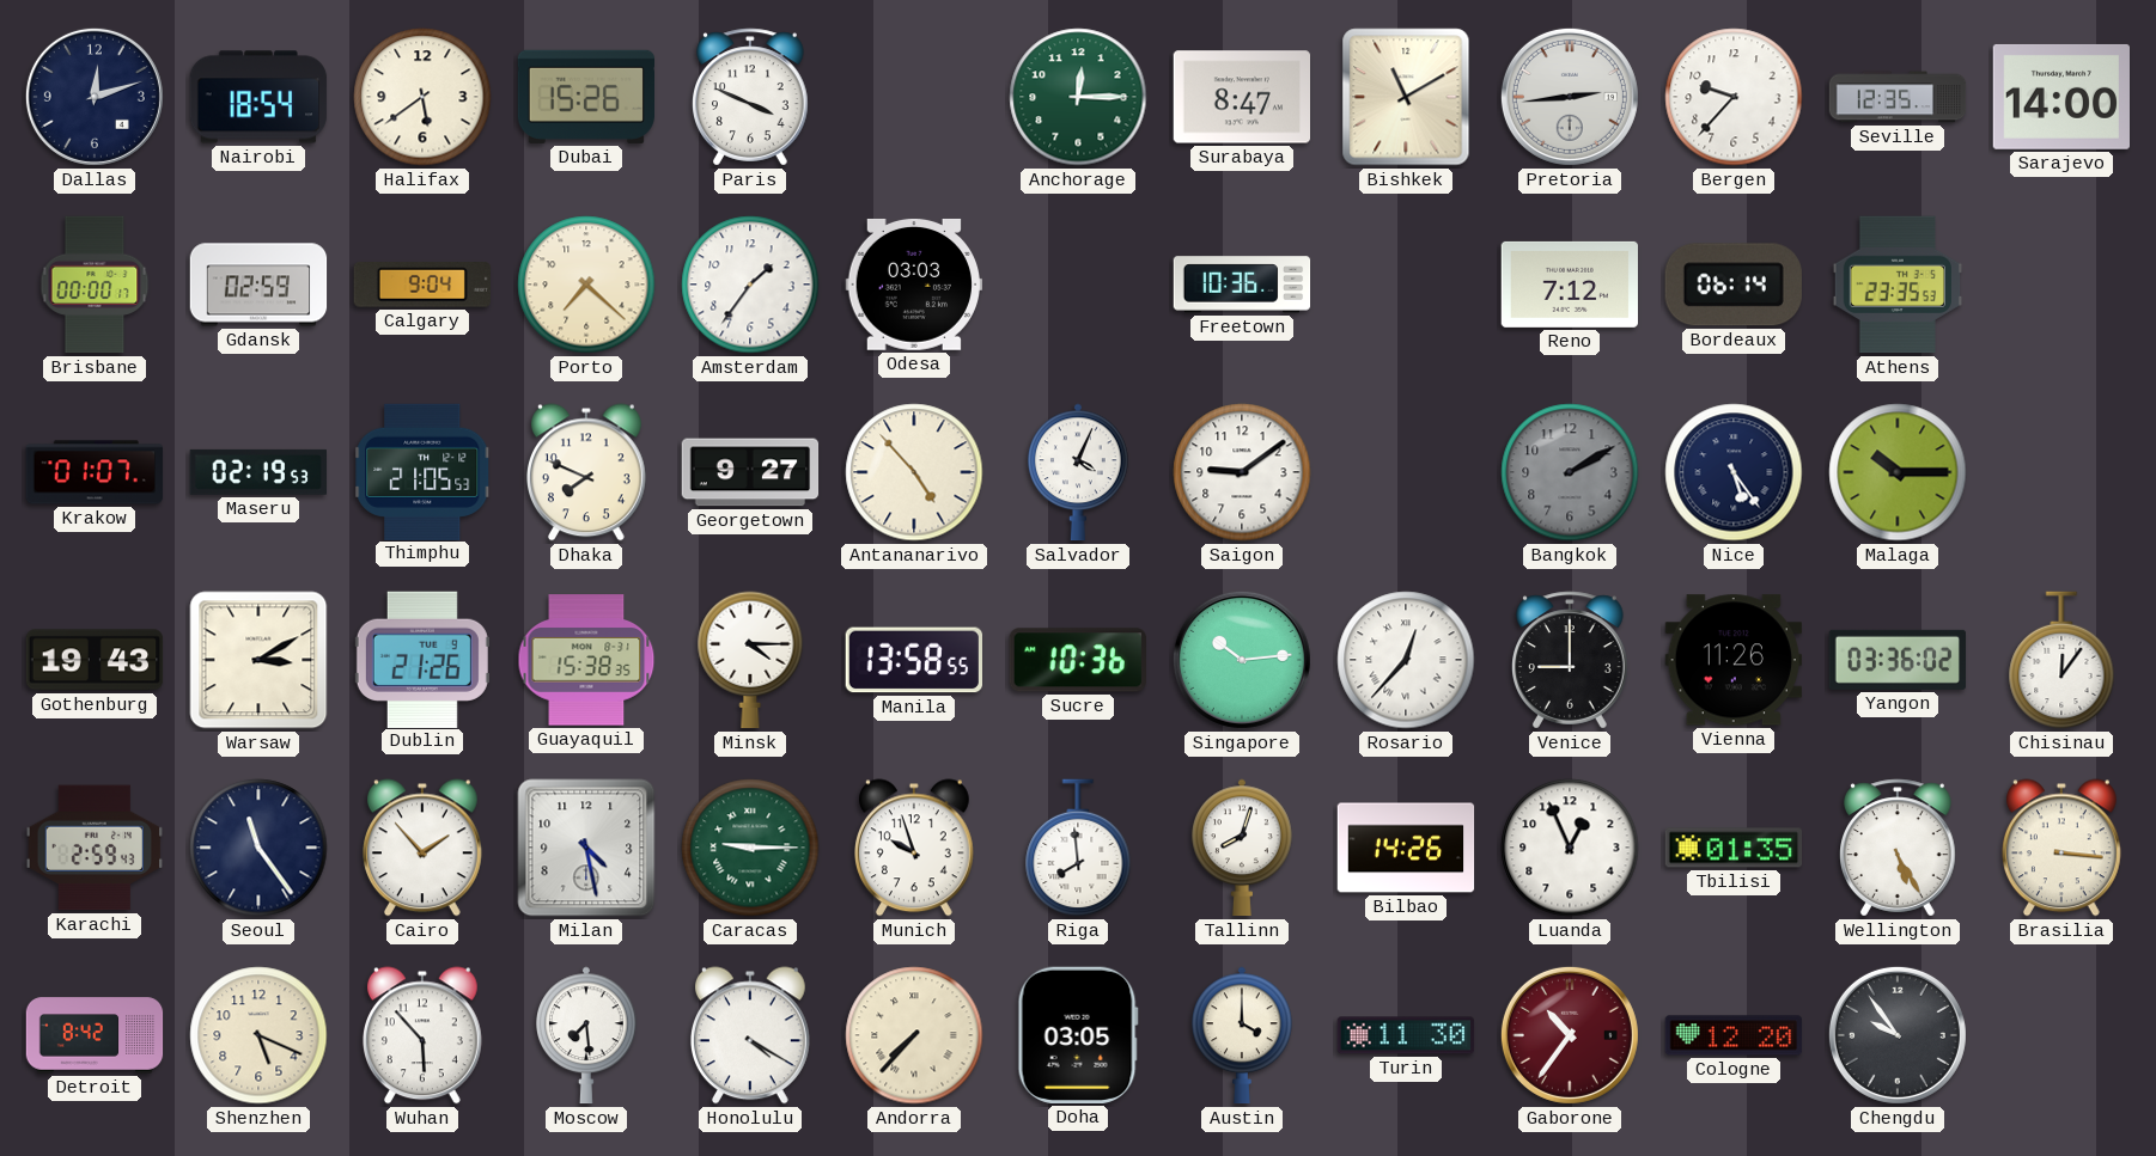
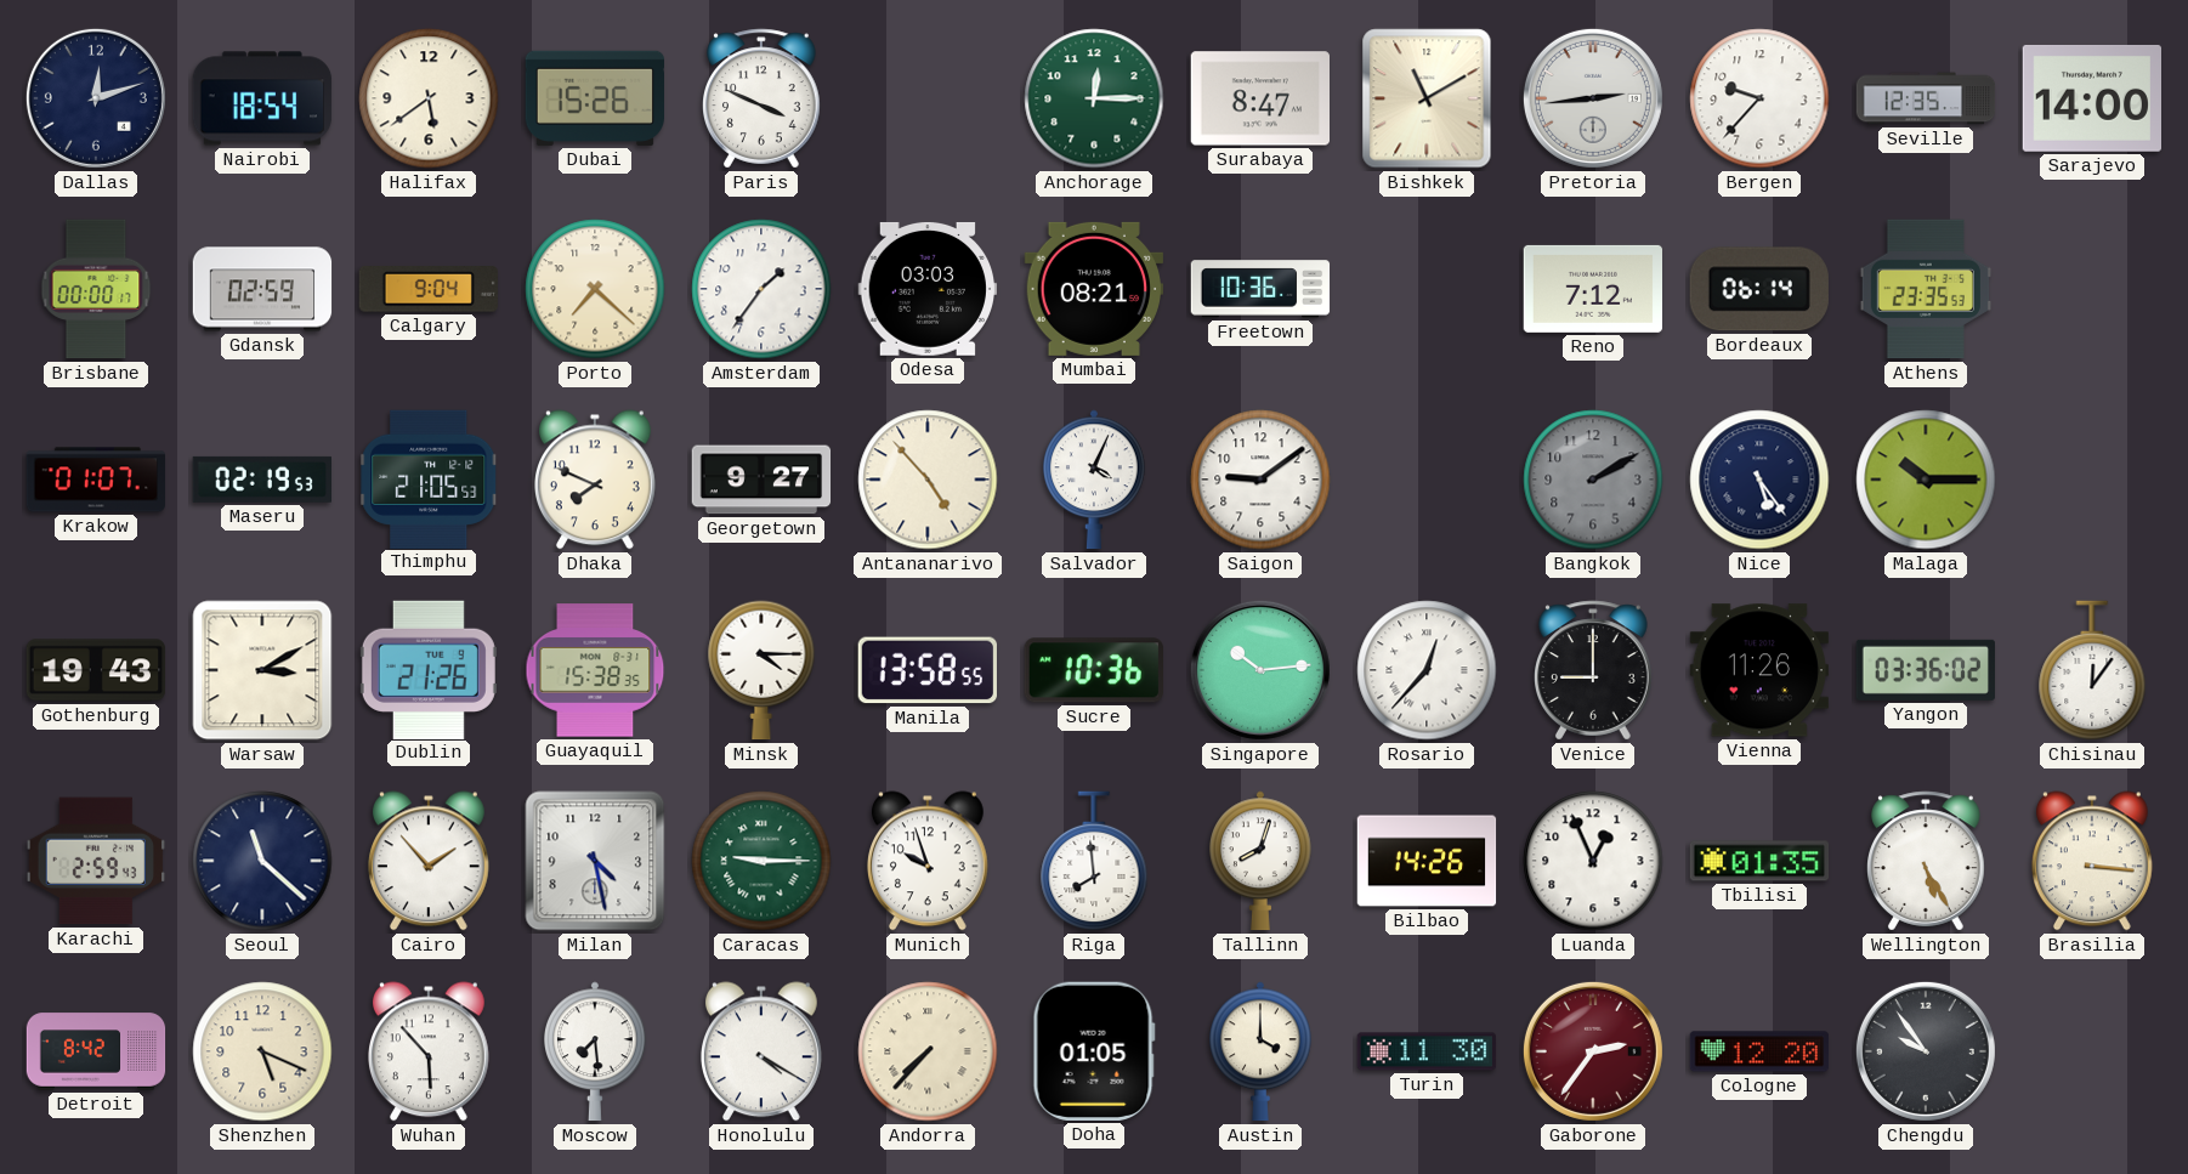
Mumbai: none -> 08:21 (1093, 289)
Seoul: 11:24 -> 11:22 (262, 861)
Doha: 03:05 -> 01:05 (1094, 1051)
Gaborone: 10:36 -> 2:36 (1593, 1051)
